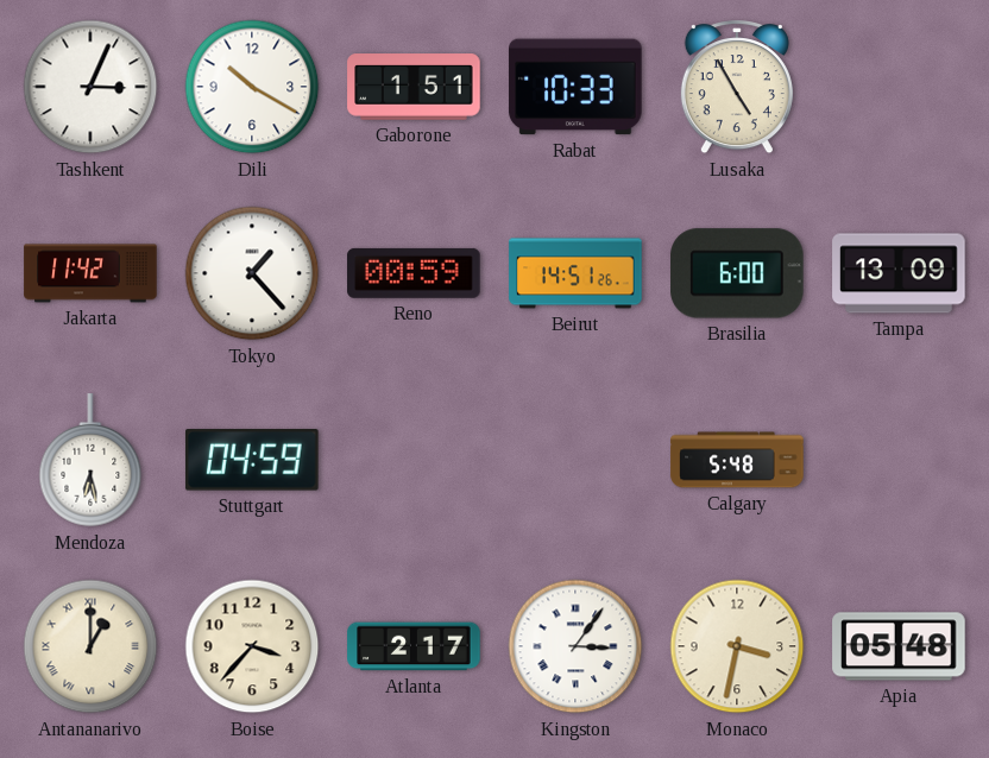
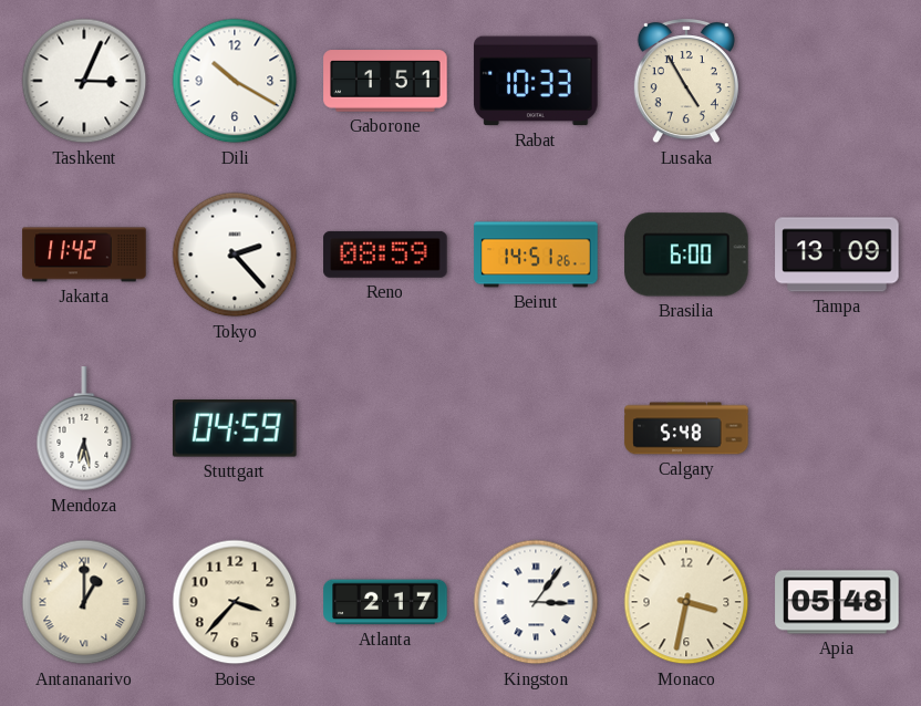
Tokyo: 1:23 -> 2:23 (235, 255)
Reno: 00:59 -> 08:59 (385, 255)
